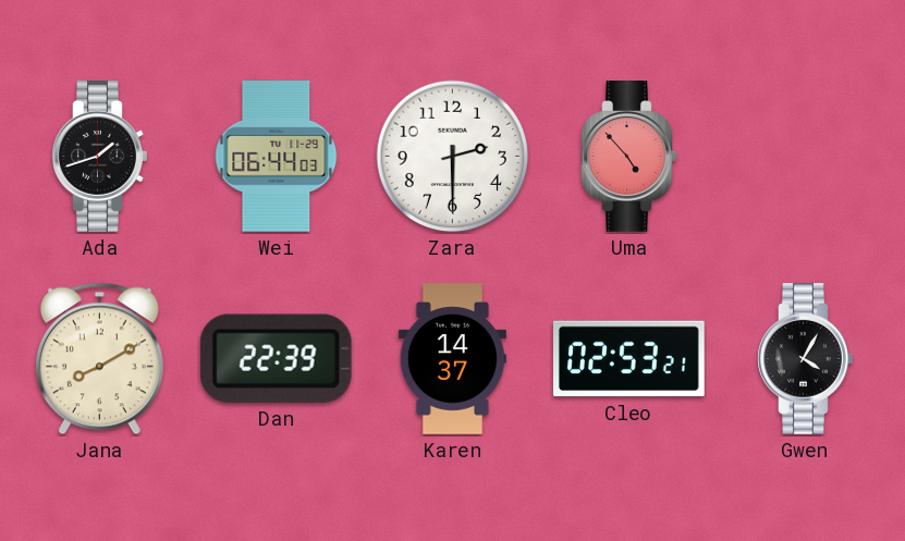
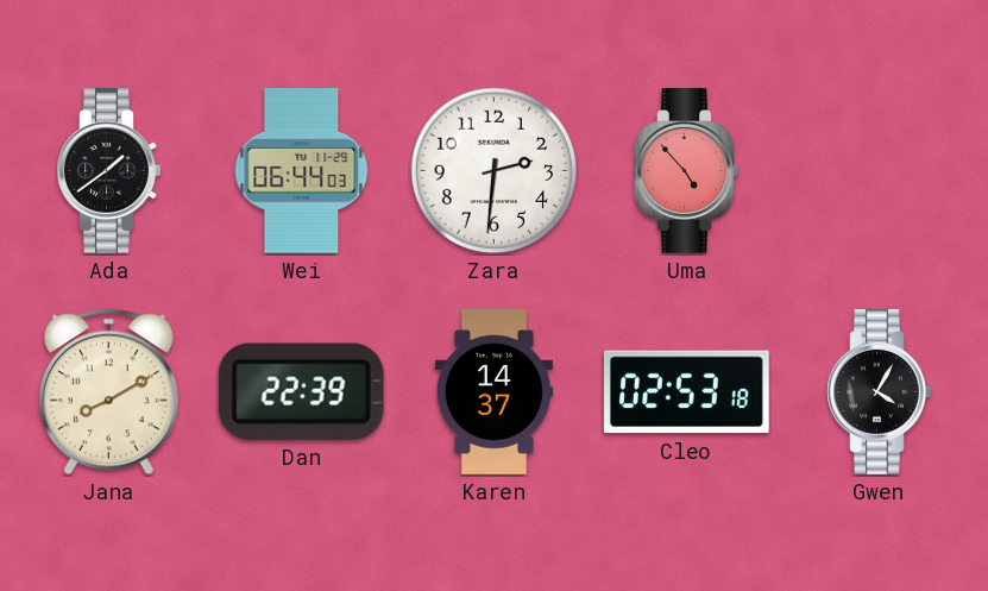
Ada: 1:42 -> 1:39 (109, 171)
Zara: 2:30 -> 2:31 (495, 171)
Cleo: 02:53:21 -> 02:53:18 (687, 392)
